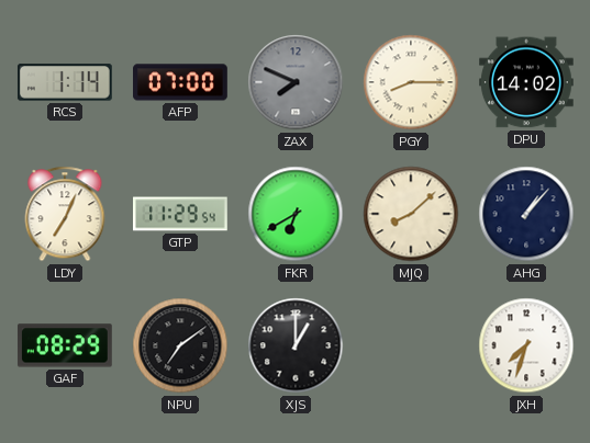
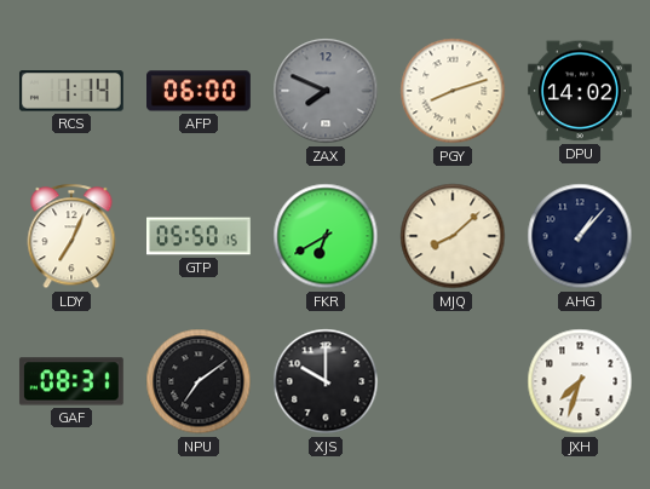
AFP: 07:00 -> 06:00 (200, 91)
PGY: 8:15 -> 8:12 (453, 91)
GTP: 11:29 -> 05:50 (200, 236)
GAF: 08:29 -> 08:31 (71, 381)
XJS: 1:00 -> 10:00 (326, 381)
